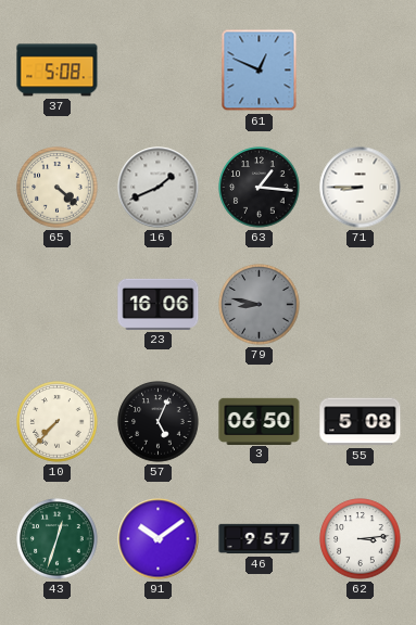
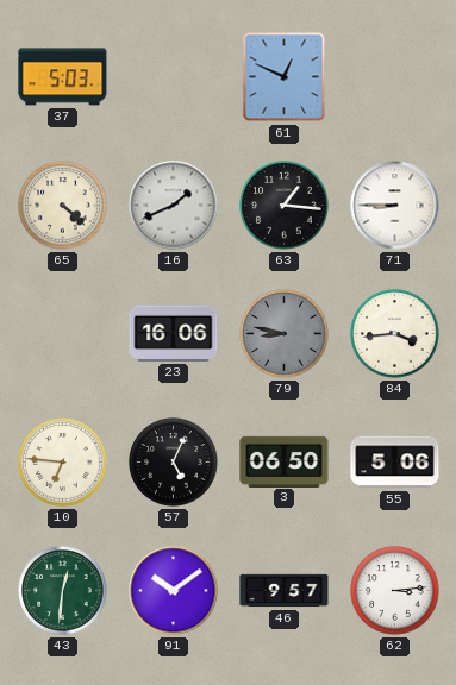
37: 5:08 -> 5:03 (63, 77)
84: none -> 3:44 (395, 334)
10: 7:37 -> 6:46 (63, 463)
55: 5:08 -> 5:06 (395, 463)
43: 12:33 -> 12:31 (63, 591)
